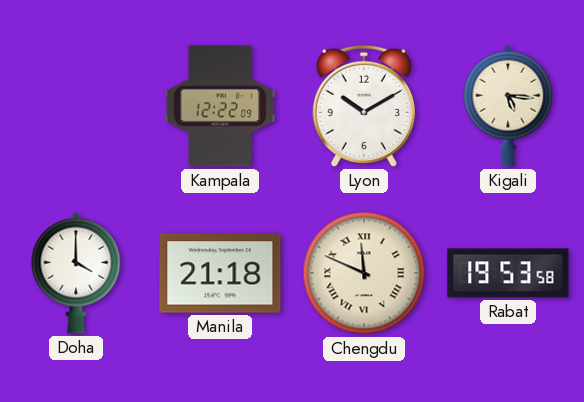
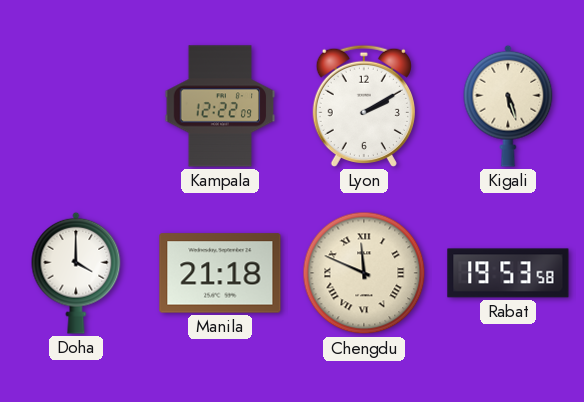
Lyon: 10:10 -> 2:10 (364, 106)
Kigali: 5:16 -> 5:27 (508, 106)
